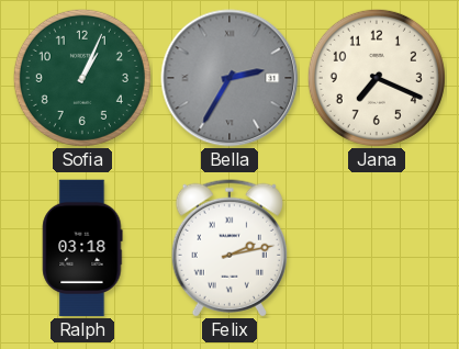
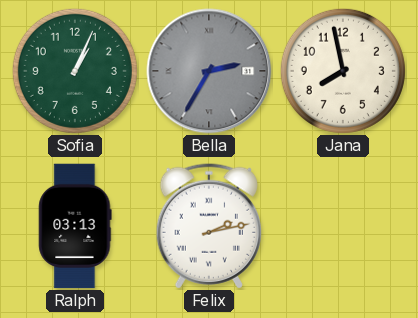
Jana: 7:19 -> 7:58 (343, 71)
Ralph: 03:18 -> 03:13 (75, 226)
